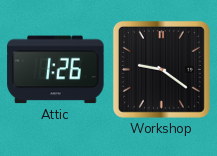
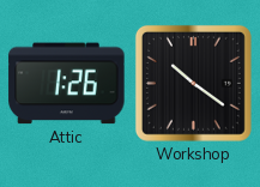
Workshop: 9:21 -> 10:21 (193, 83)
